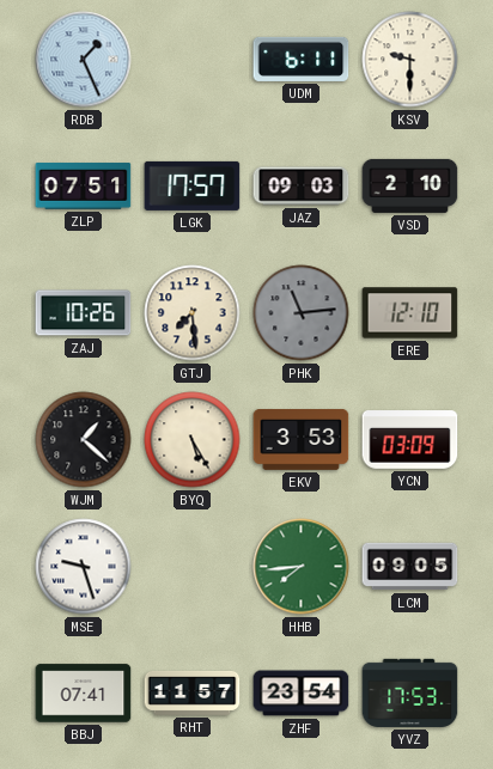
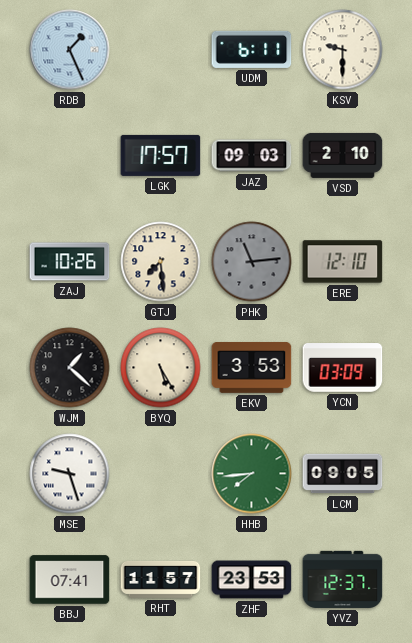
ZLP: 07:51 -> none (84, 187)
ZHF: 23:54 -> 23:53 (252, 580)
YVZ: 17:53 -> 12:37 (343, 579)
